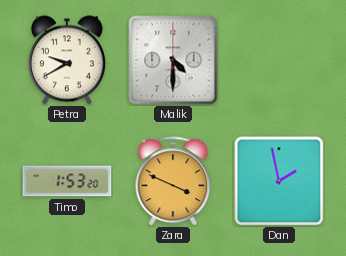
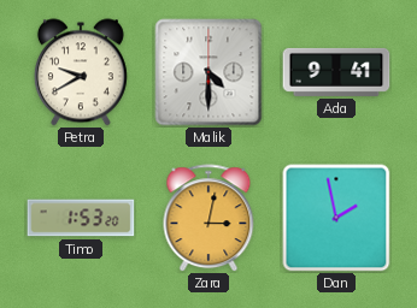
Ada: none -> 9:41 (336, 72)
Zara: 3:49 -> 3:02 (208, 218)
